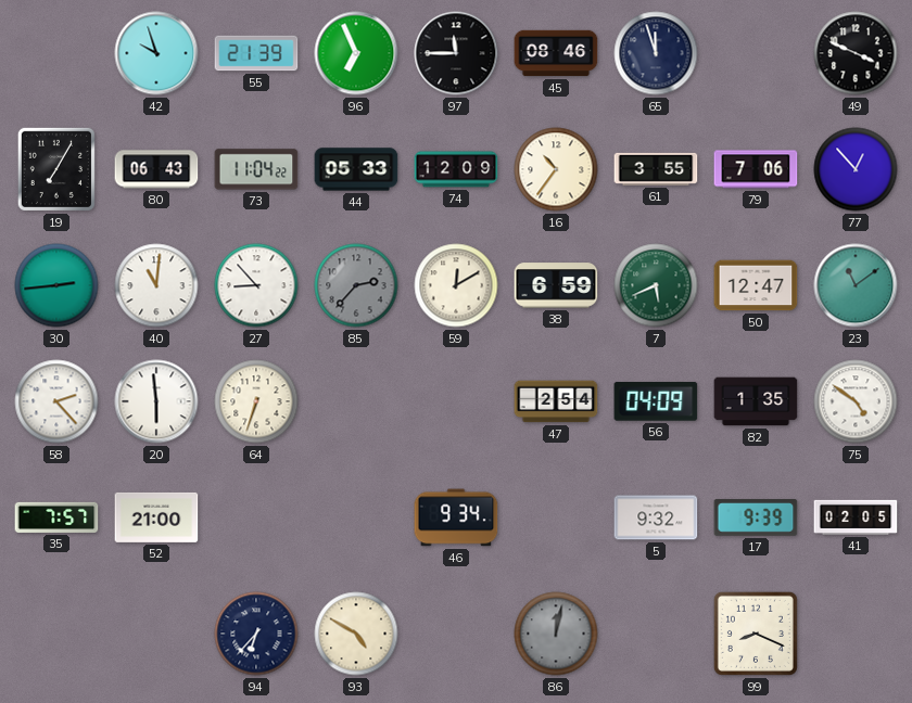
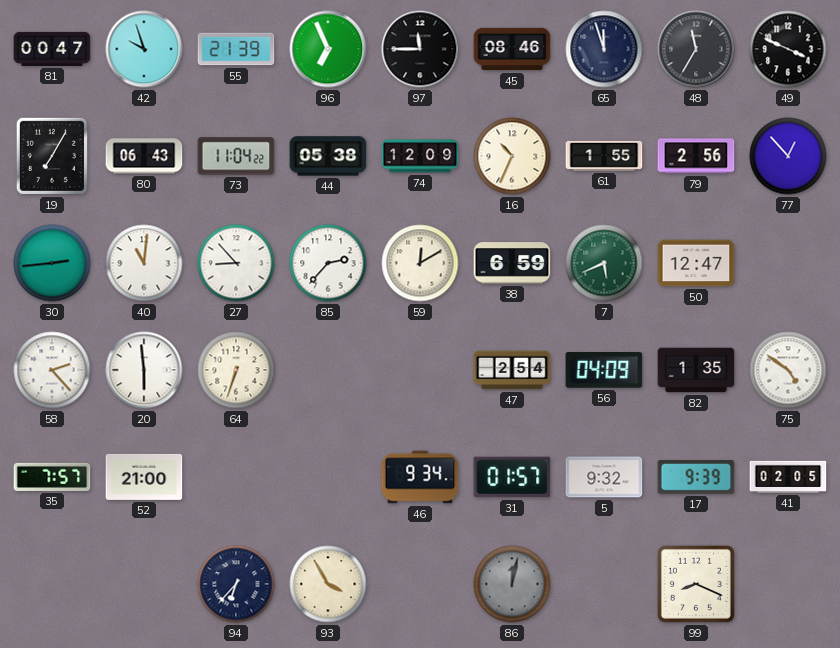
81: none -> 00:47 (52, 49)
48: none -> 11:35 (696, 49)
44: 05:33 -> 05:38 (328, 156)
16: 10:36 -> 10:34 (512, 156)
61: 3:55 -> 1:55 (604, 156)
79: 7:06 -> 2:56 (696, 156)
85 dial: grey -> white (328, 263)
23: 11:09 -> none (856, 285)
31: none -> 01:57 (512, 477)
93: 4:50 -> 3:55 (328, 584)
